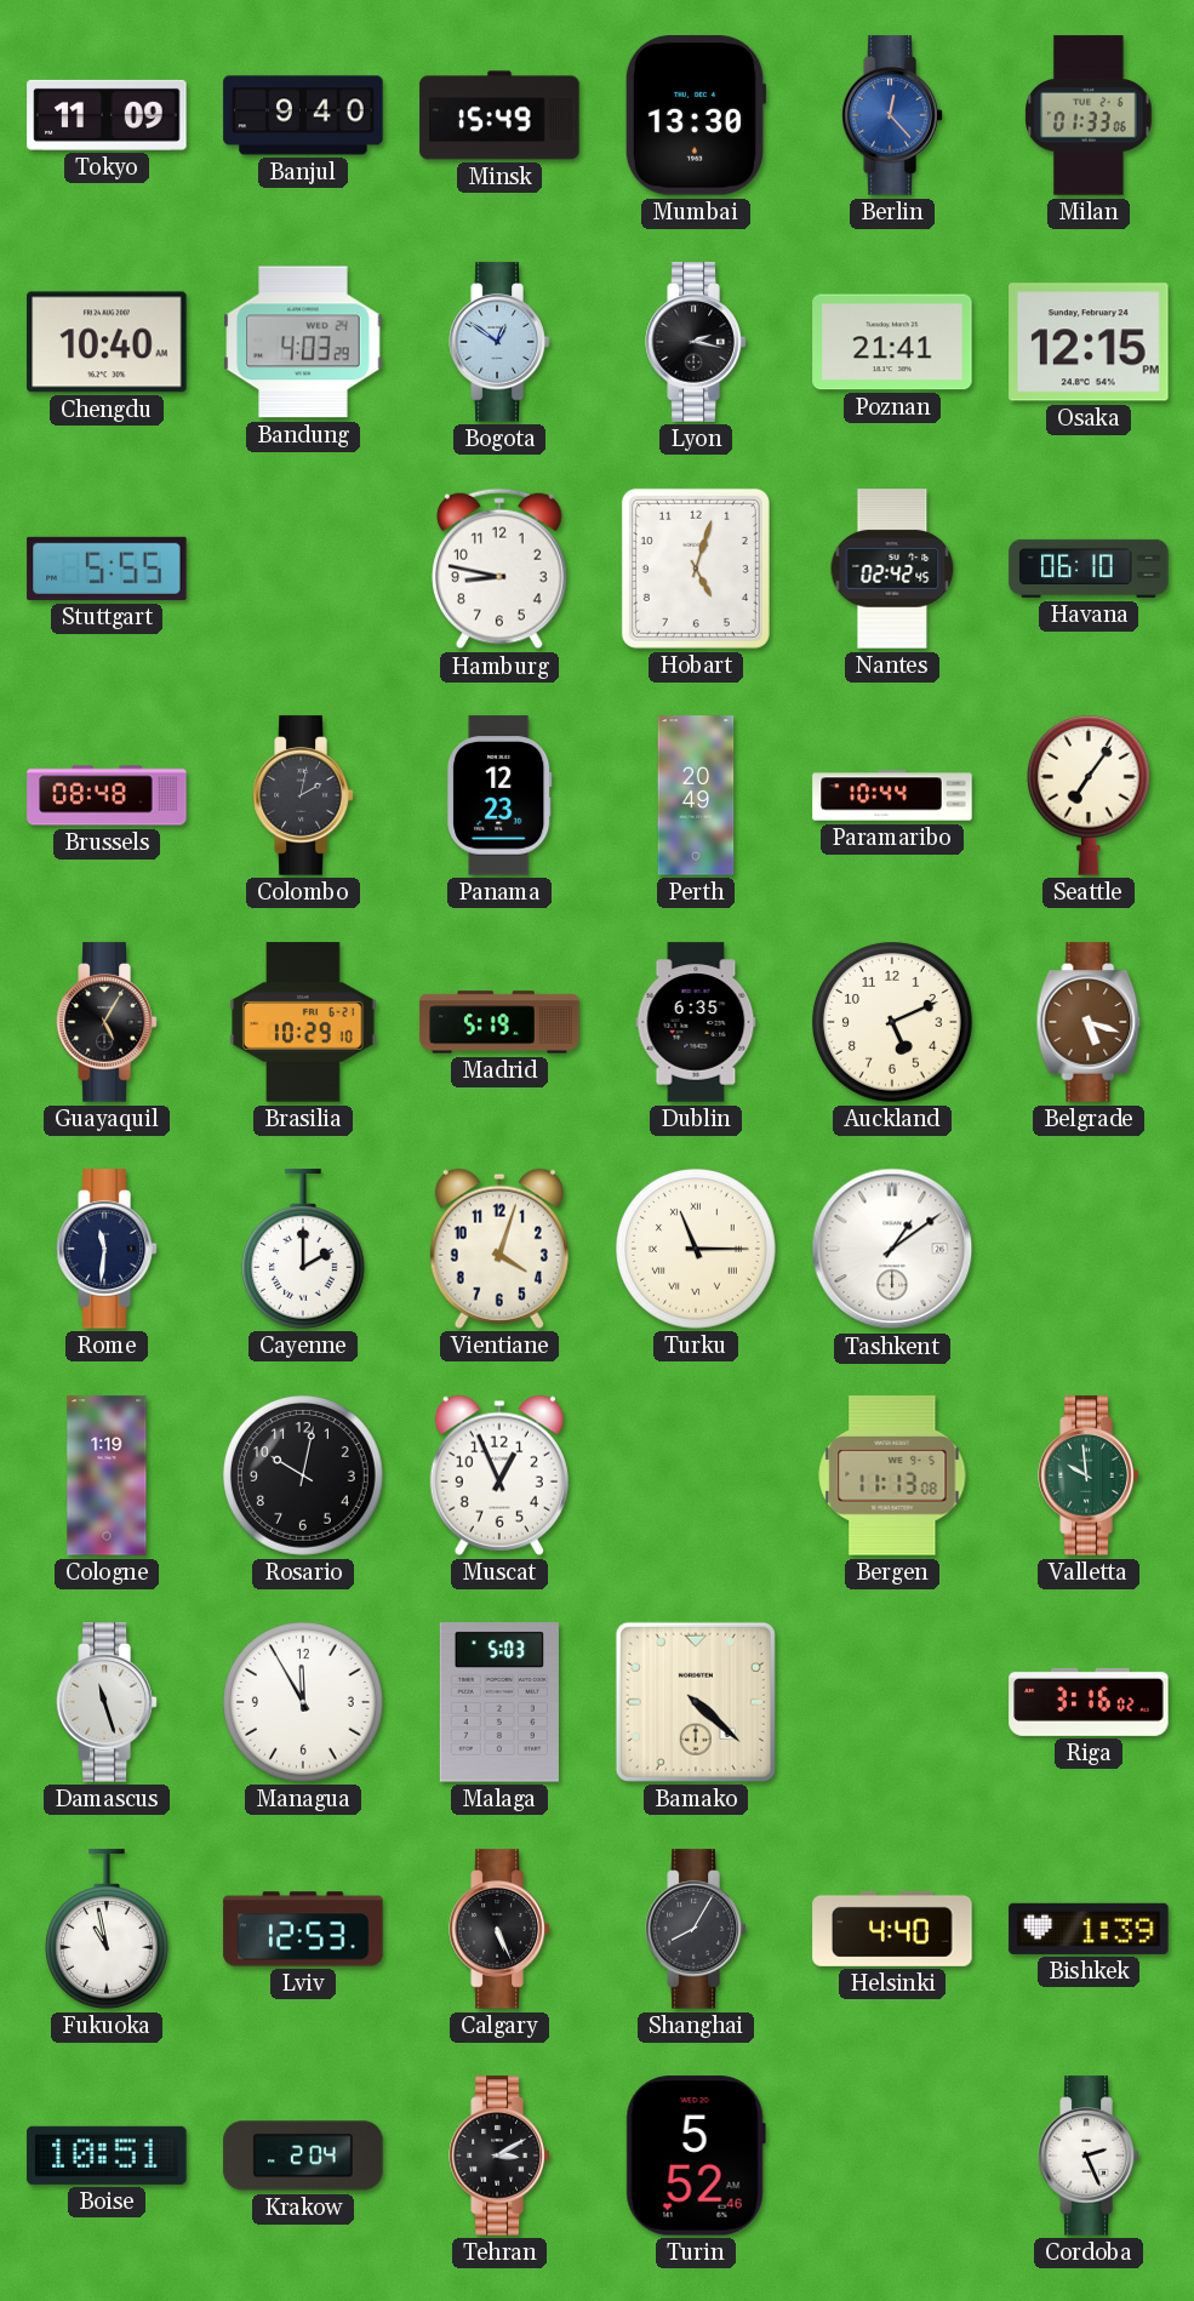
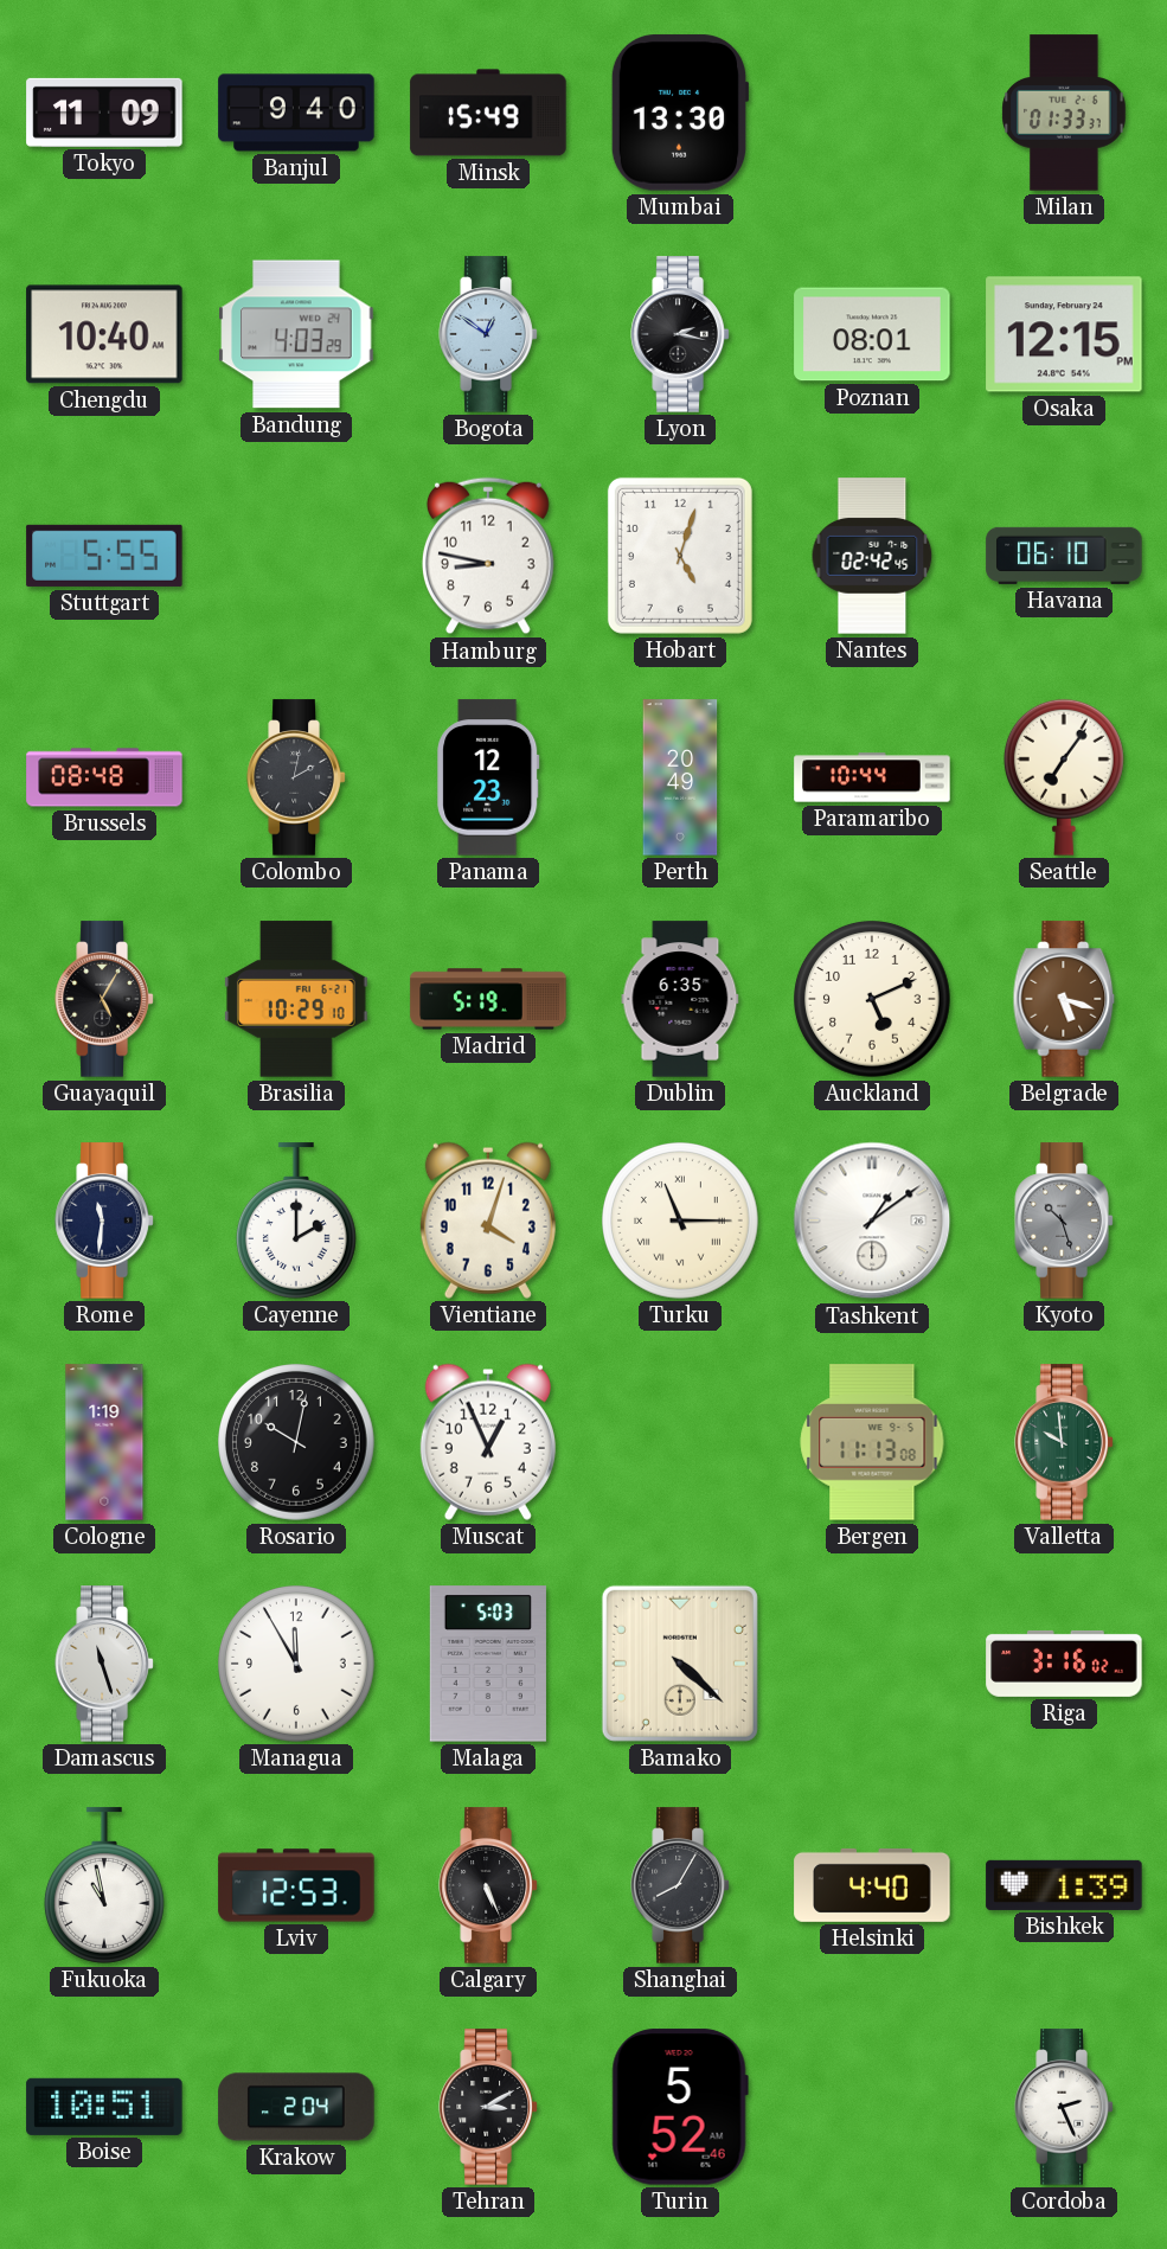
Berlin: 12:23 -> none (892, 115)
Milan: 01:33:06 -> 01:33:37 (1064, 113)
Poznan: 21:41 -> 08:01 (872, 334)
Kyoto: none -> 10:27 (1064, 1220)
